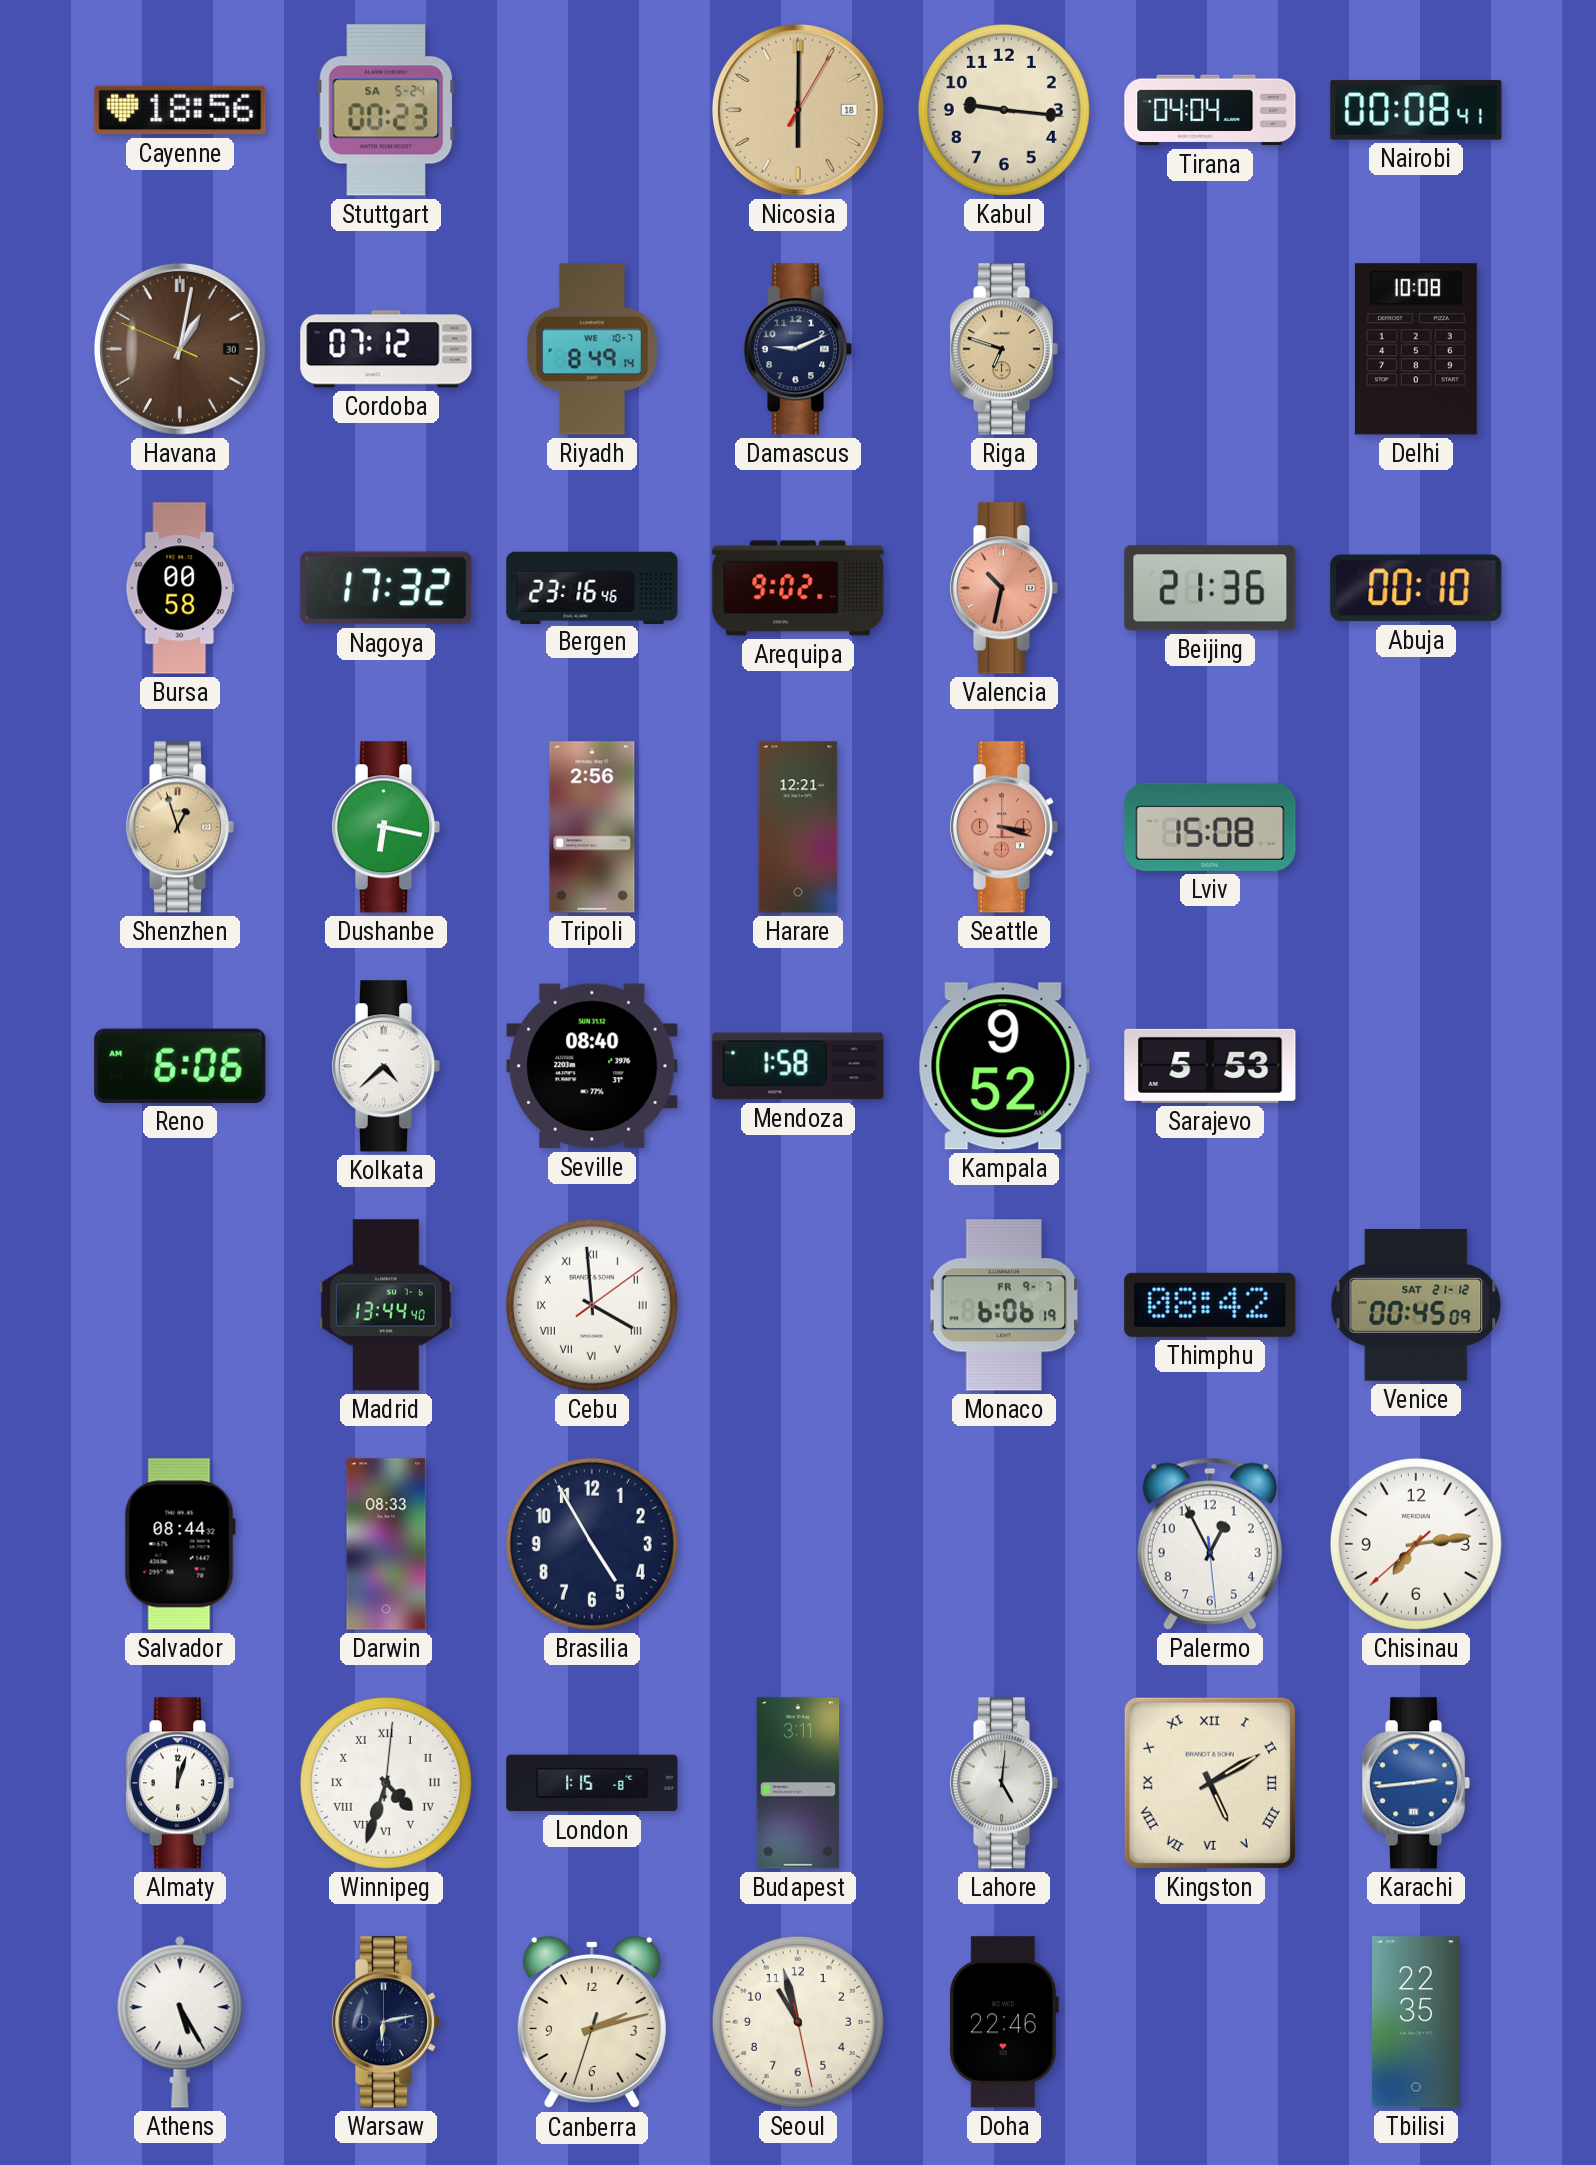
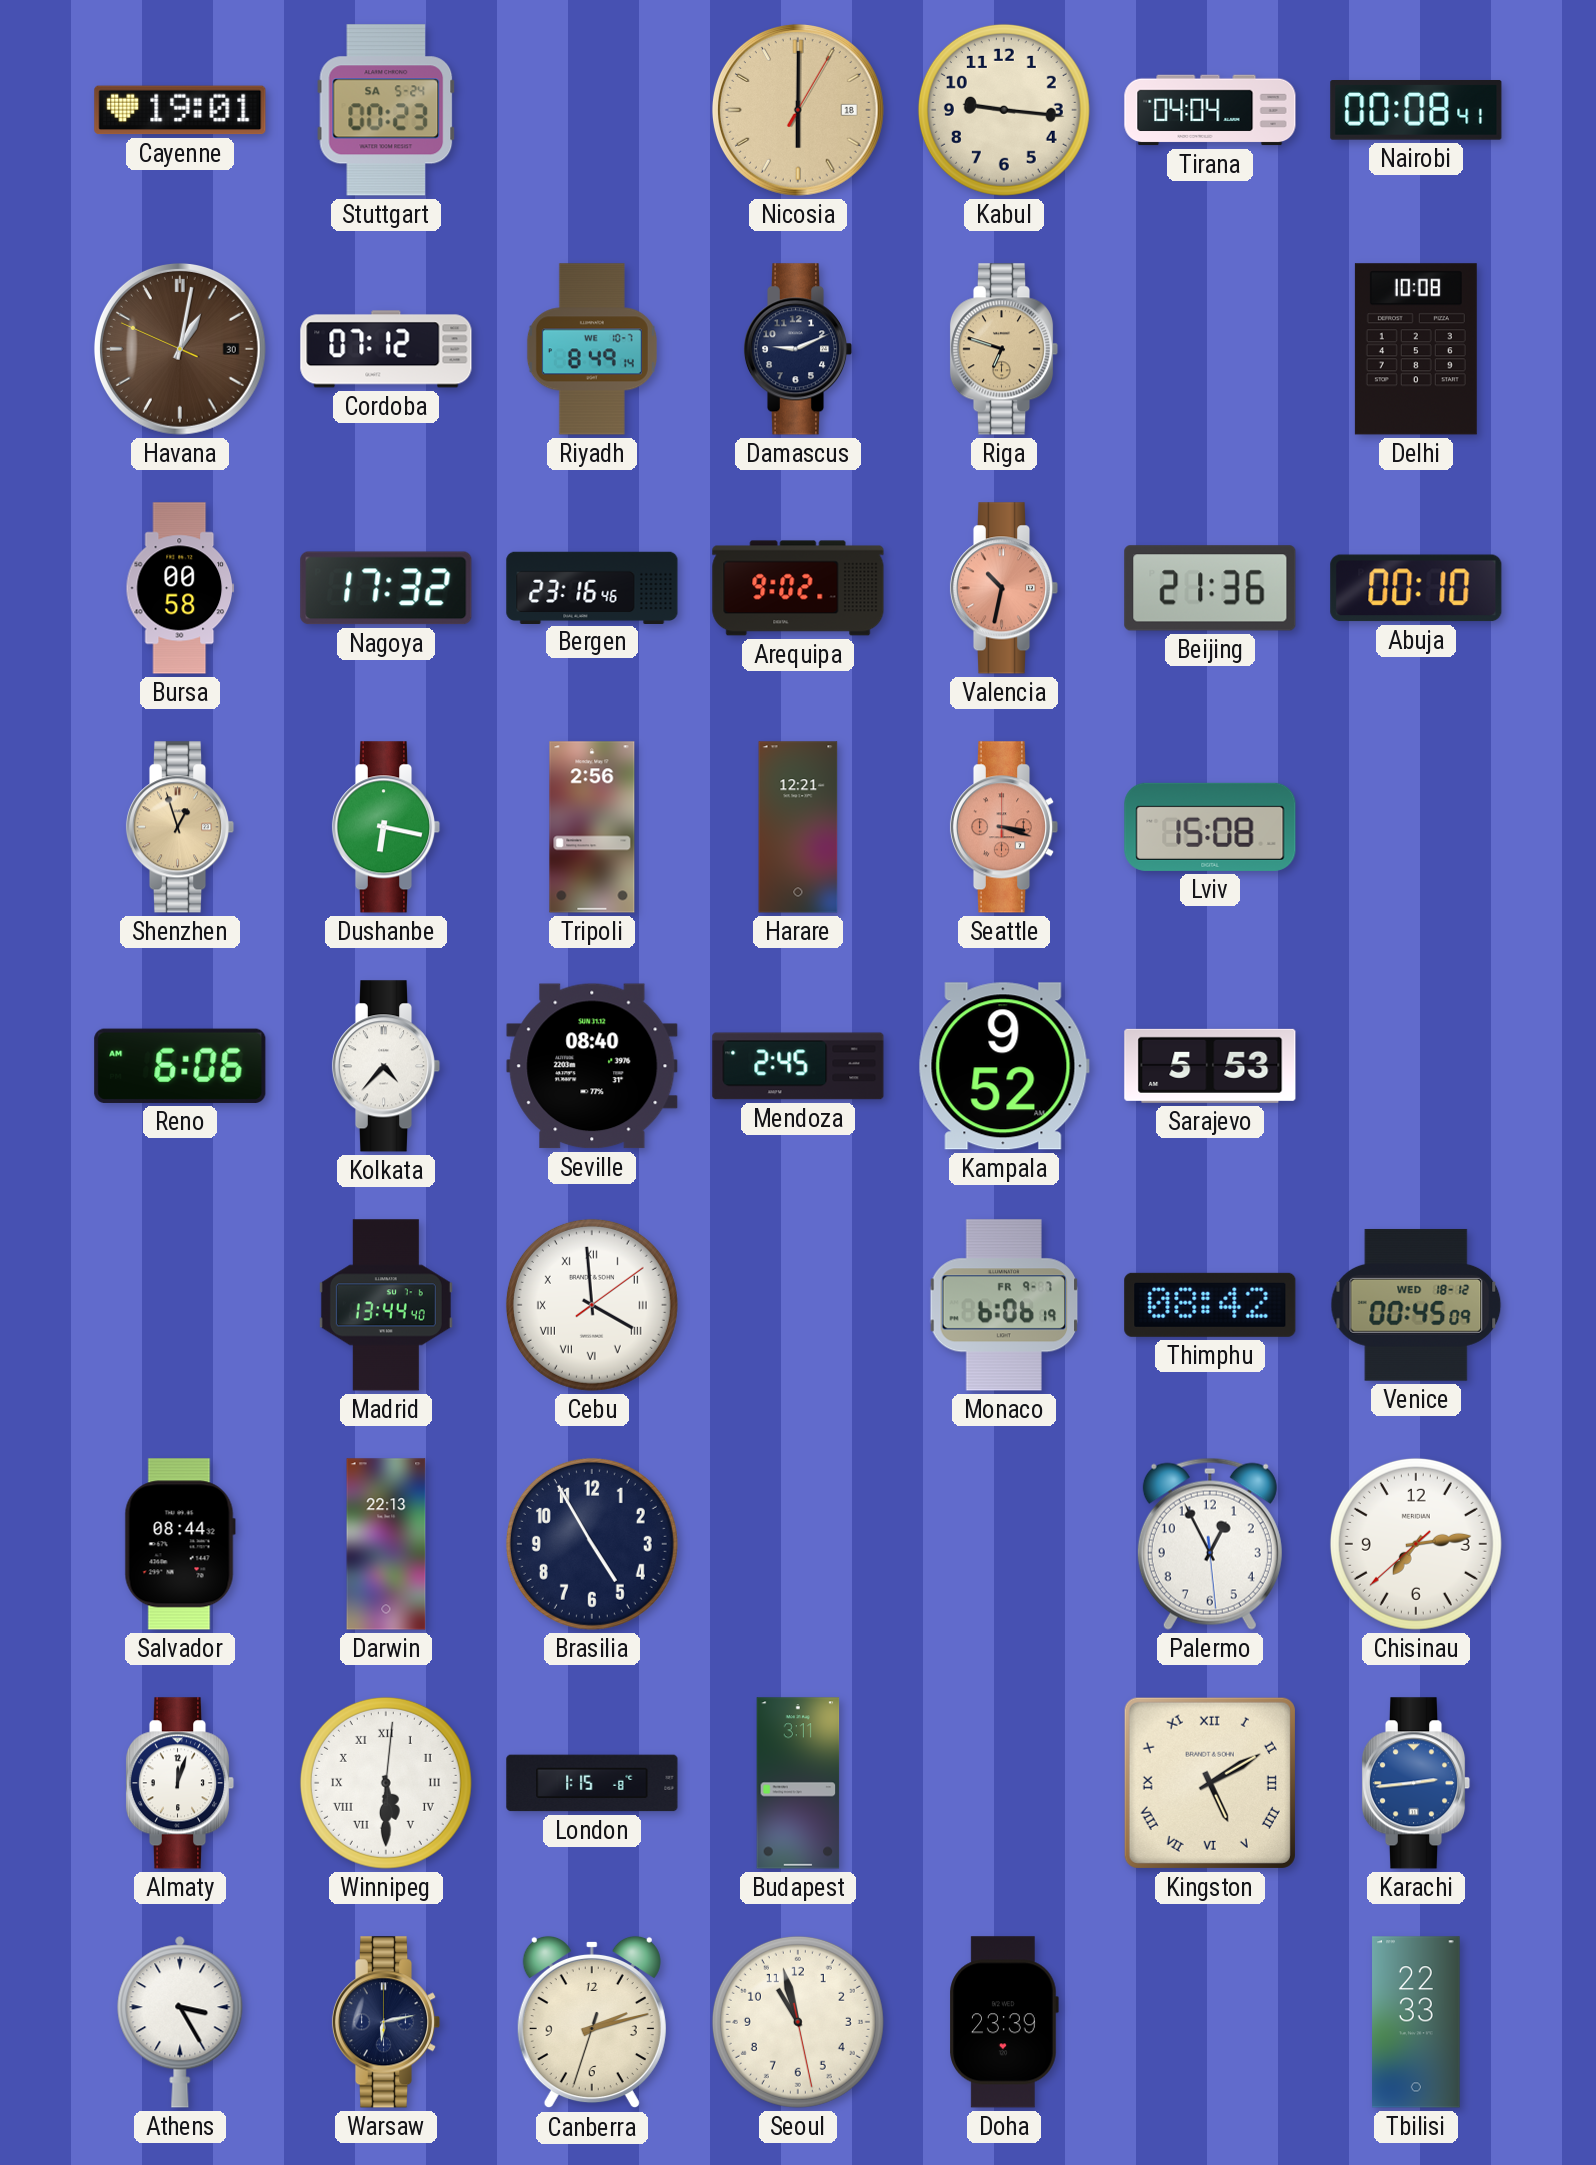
Cayenne: 18:56 -> 19:01 (180, 110)
Kolkata: 4:38 -> 4:37 (386, 1066)
Mendoza: 1:58 -> 2:45 (798, 1066)
Venice date: SAT 21-12 -> WED 18-12 (1416, 1305)
Darwin: 08:33 -> 22:13 (386, 1544)
Winnipeg: 4:33 -> 5:30 (386, 1783)
Lahore: 5:01 -> none (1004, 1783)
Athens: 5:25 -> 3:25 (180, 2022)
Doha: 22:46 -> 23:39 (1004, 2022)
Tbilisi: 22:35 -> 22:33 (1416, 2022)
